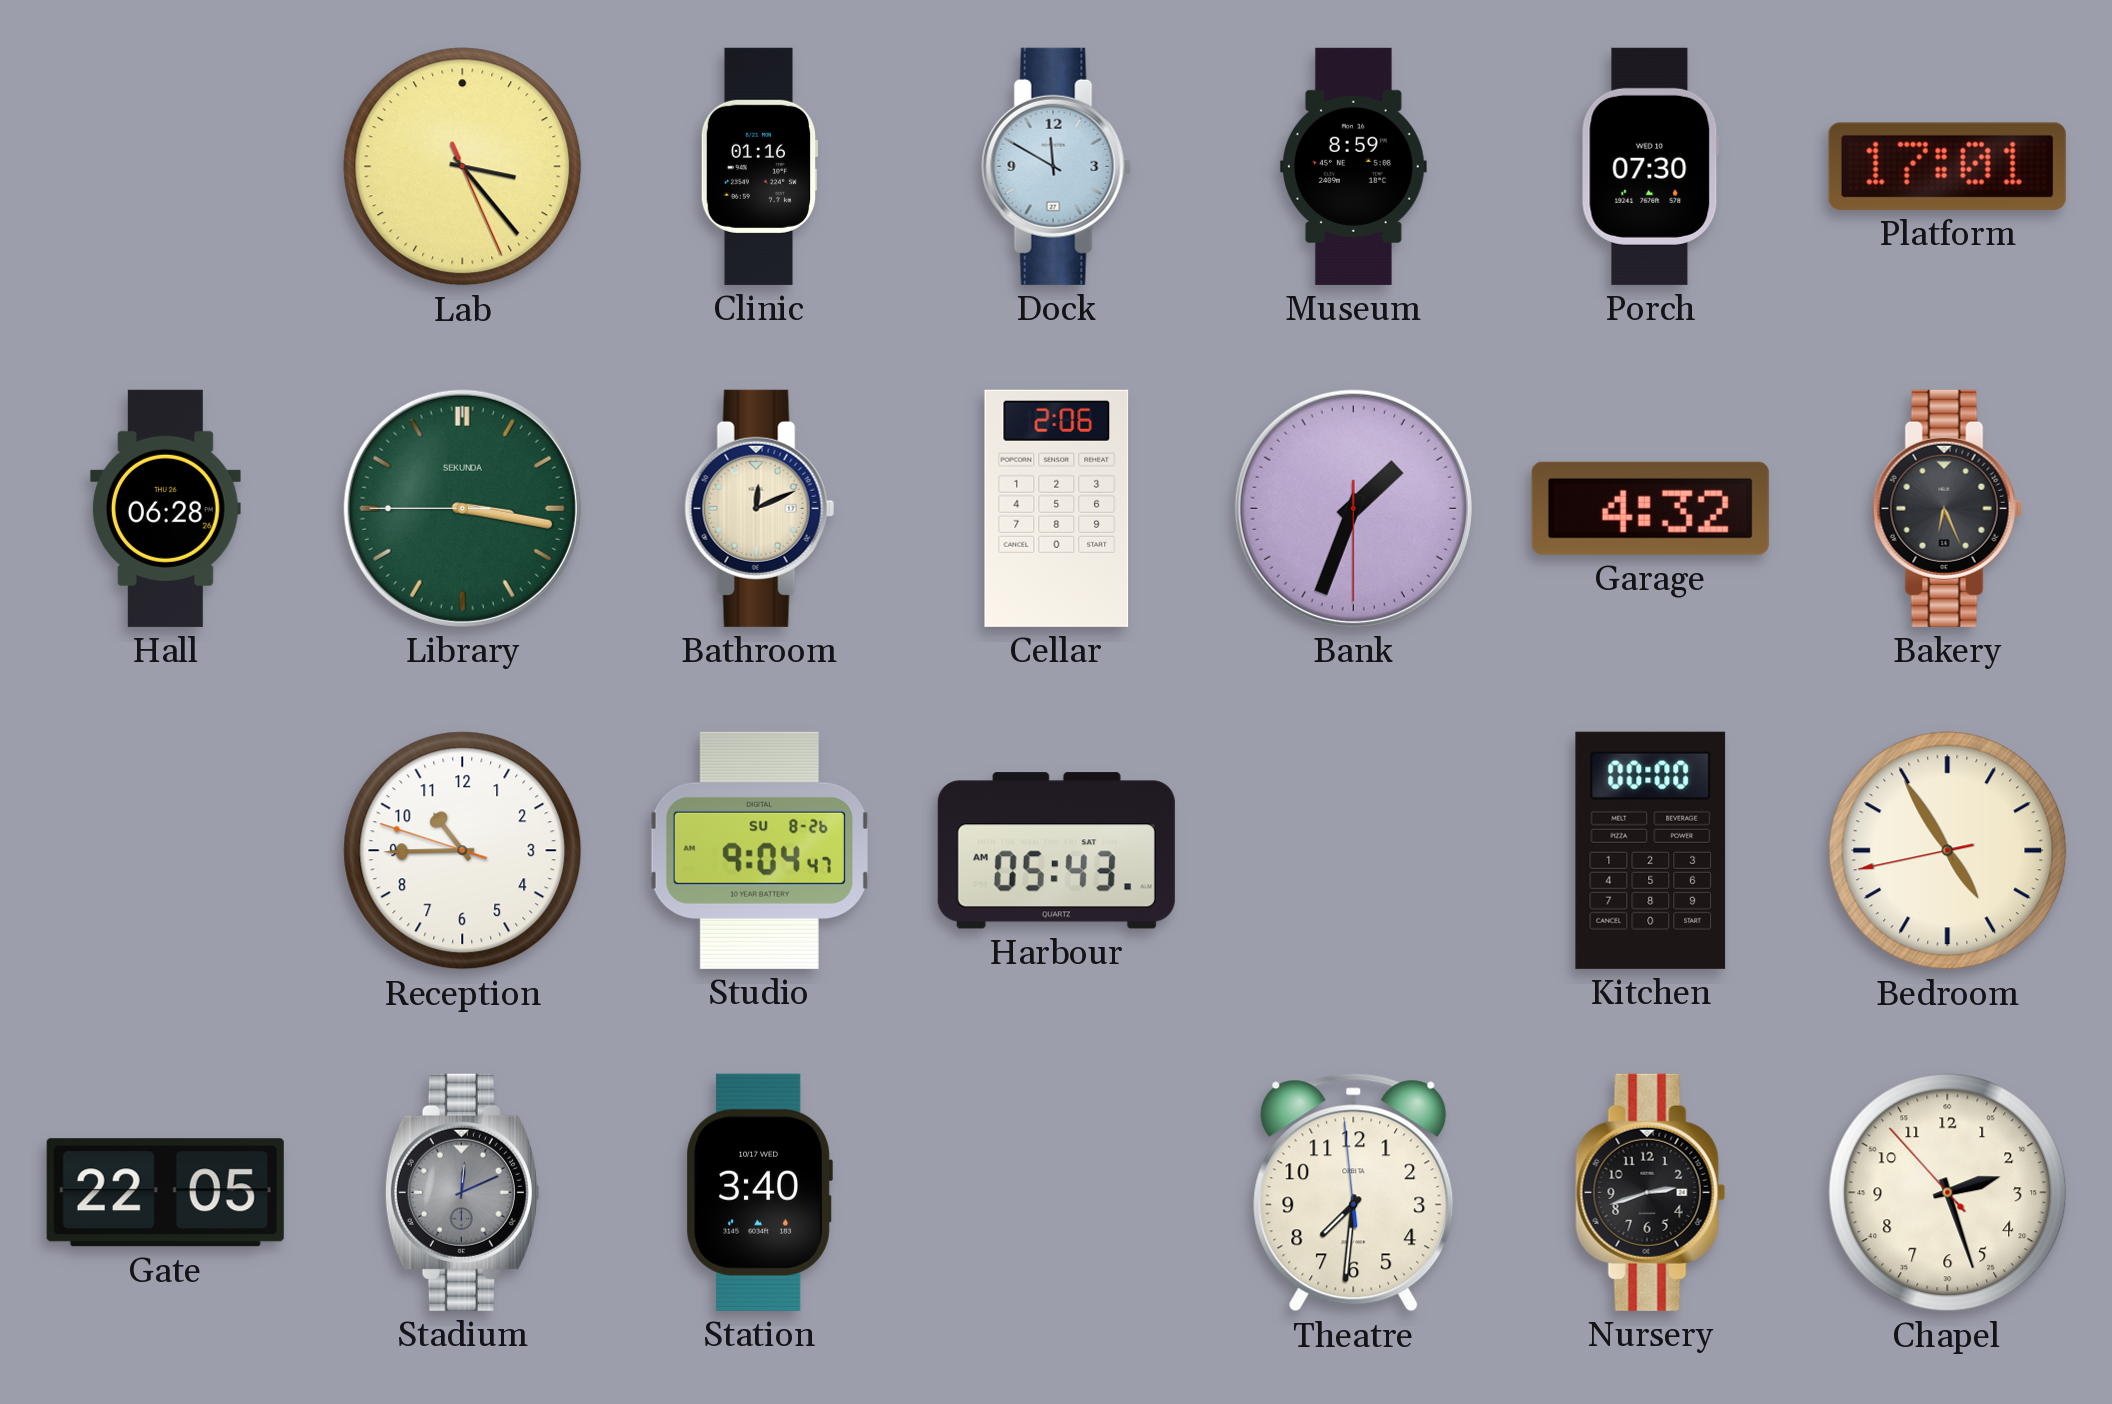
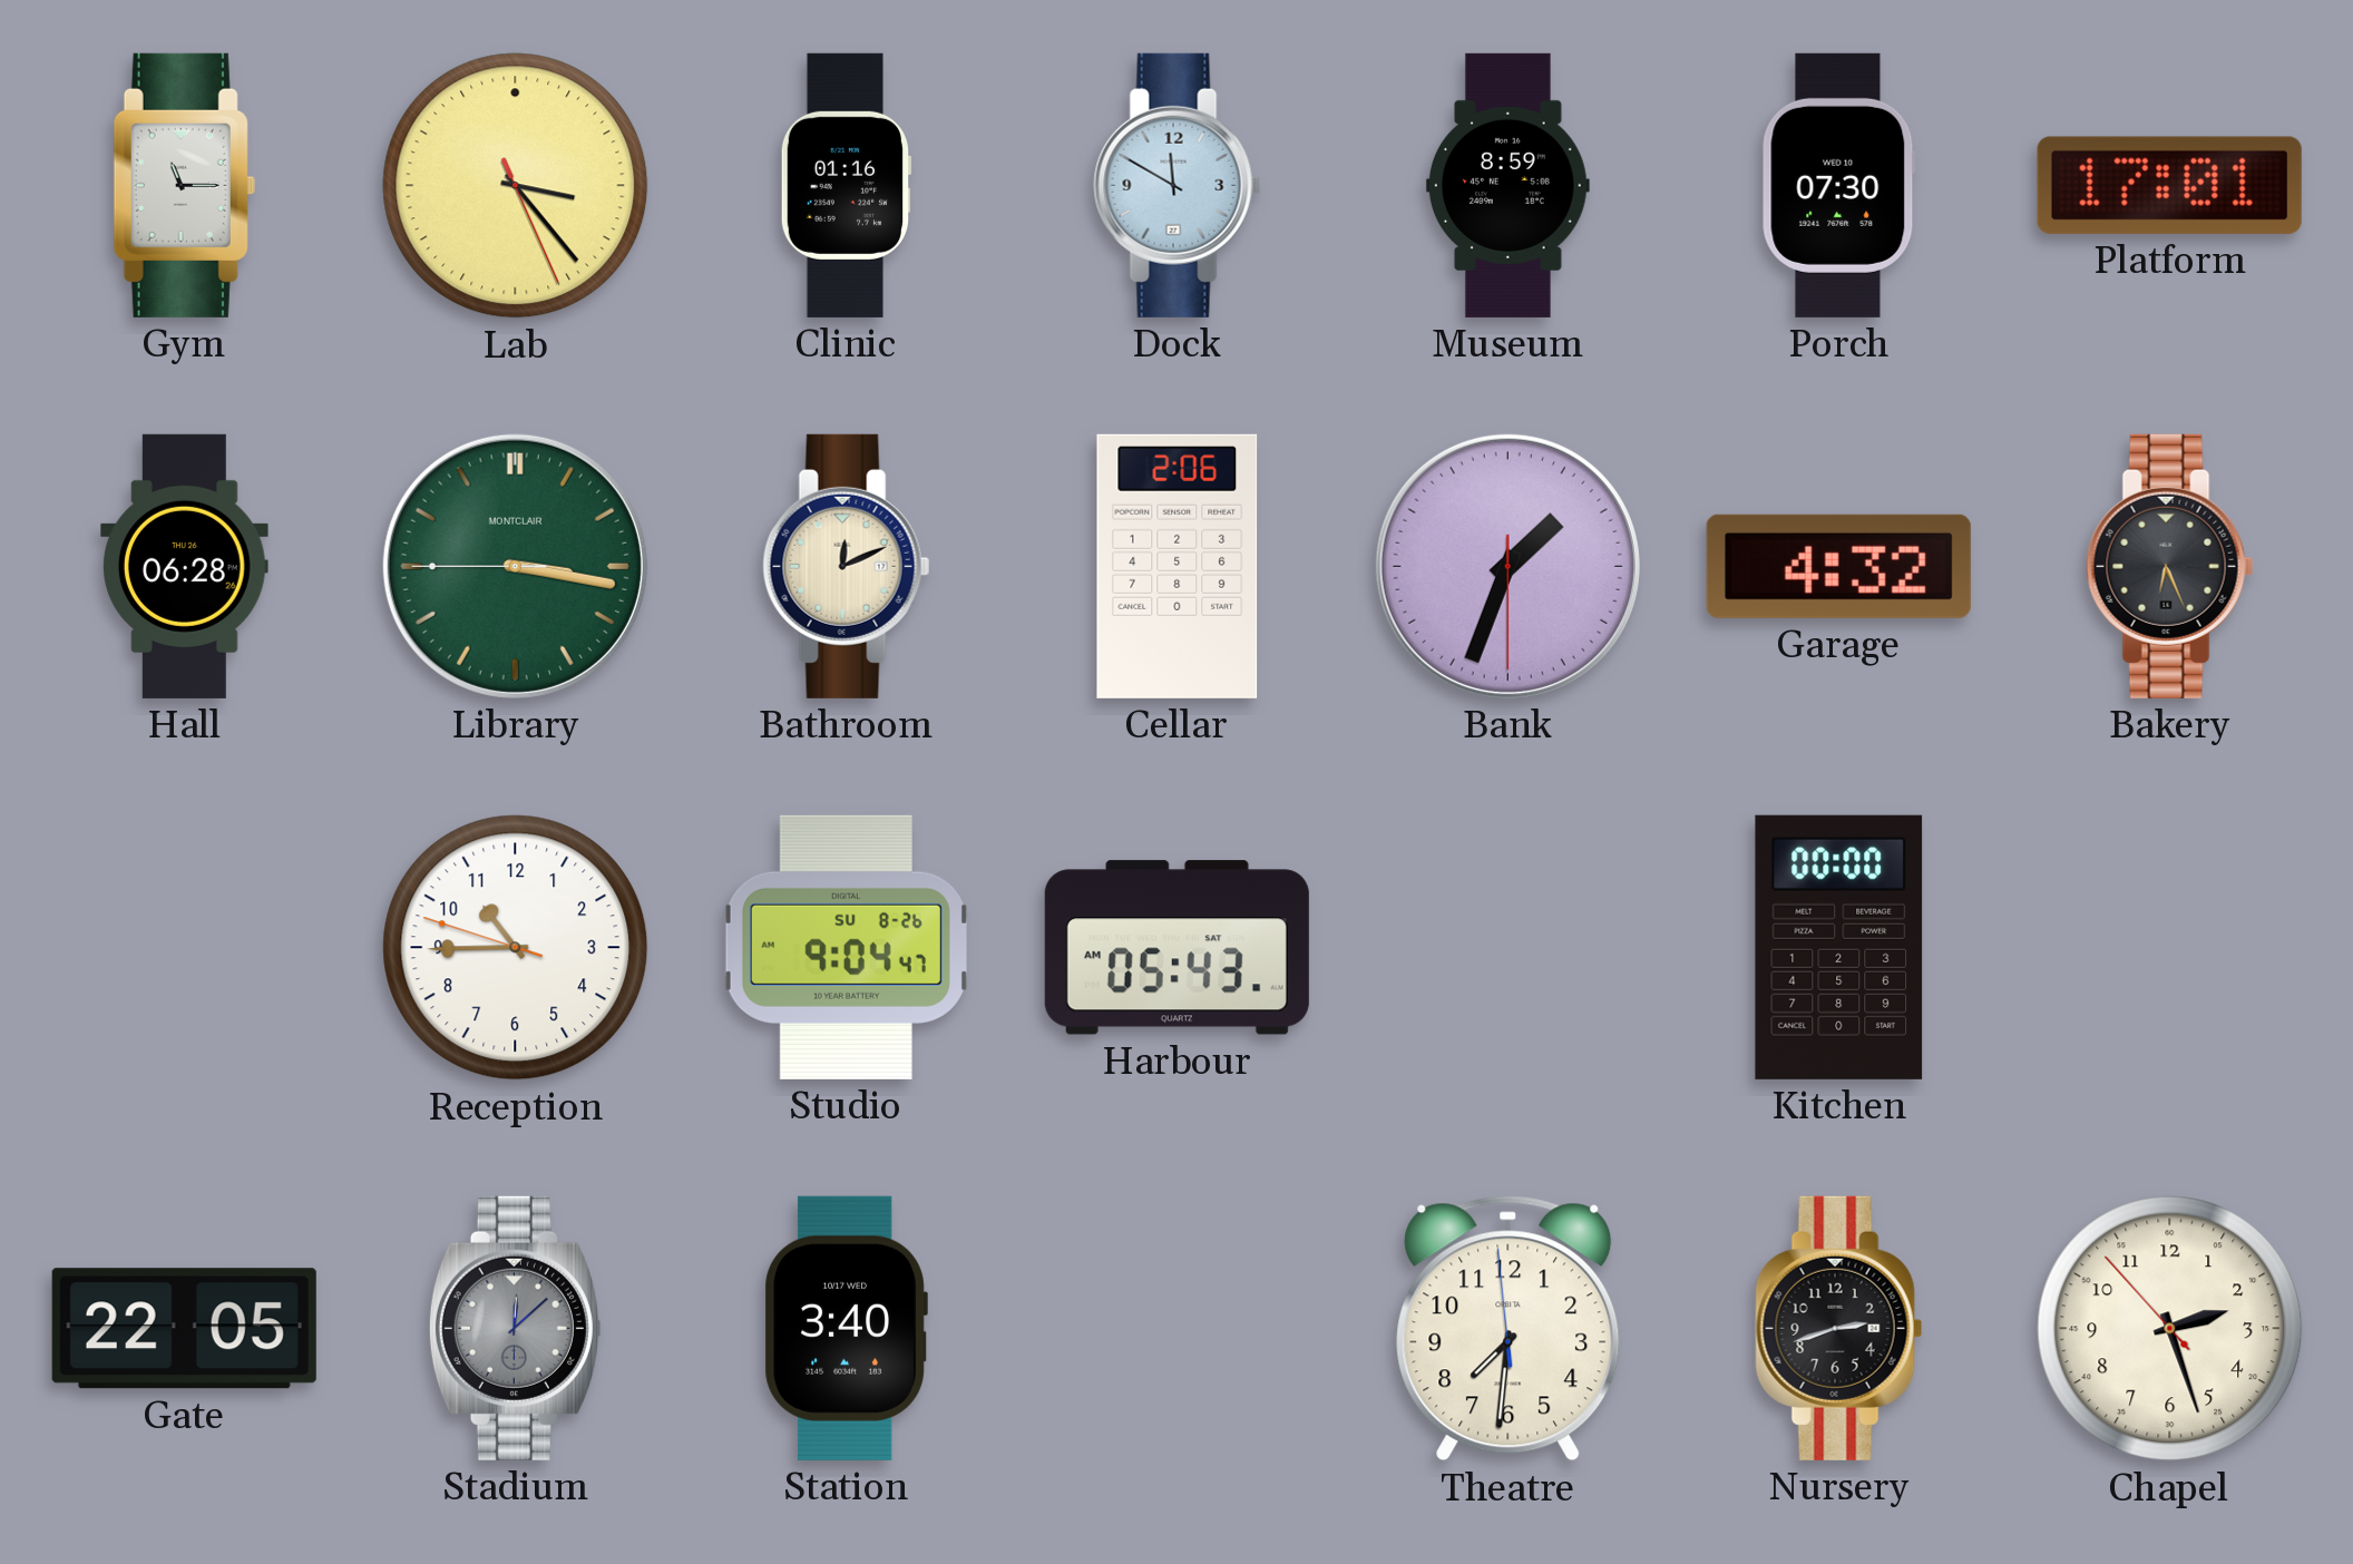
Gym: none -> 11:15 (184, 185)
Library brand: SEKUNDA -> MONTCLAIR (515, 566)
Bedroom: 4:54 -> none (1948, 851)
Stadium: 12:11 -> 12:08 (515, 1328)
